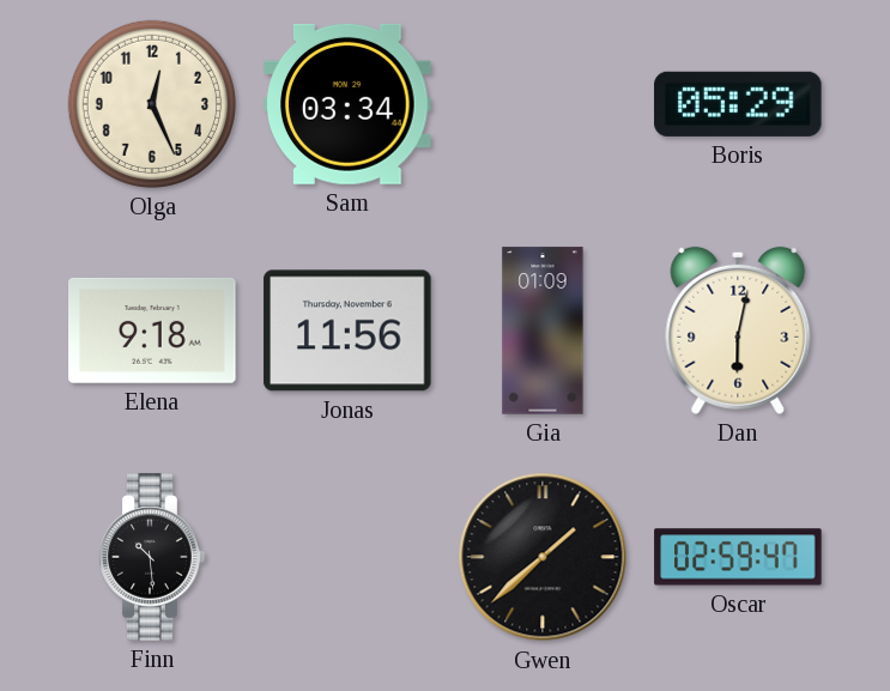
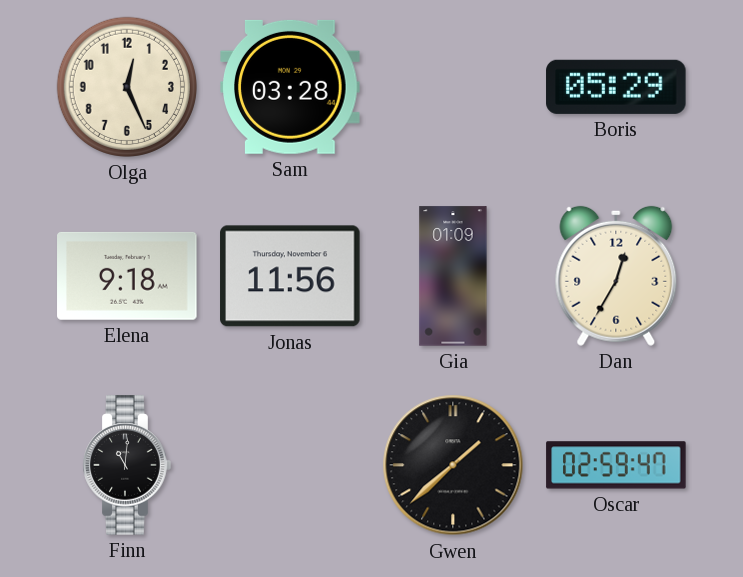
Sam: 03:34 -> 03:28 (290, 87)
Dan: 6:02 -> 12:35 (616, 276)
Finn: 10:29 -> 11:01 (127, 465)
